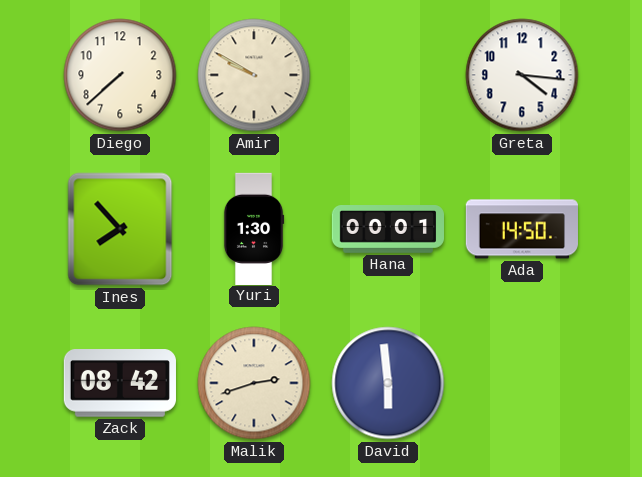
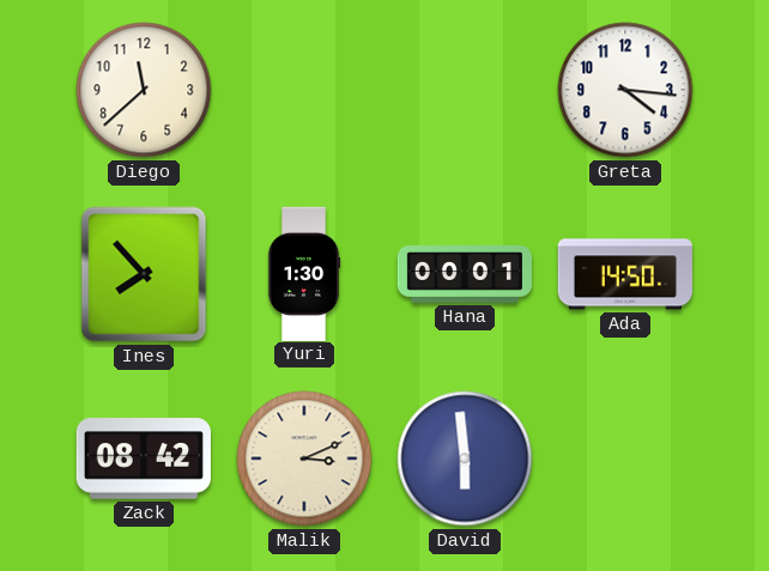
Diego: 7:38 -> 11:38 (144, 90)
Amir: 9:50 -> none (254, 75)
Malik: 2:42 -> 3:11 (304, 458)
